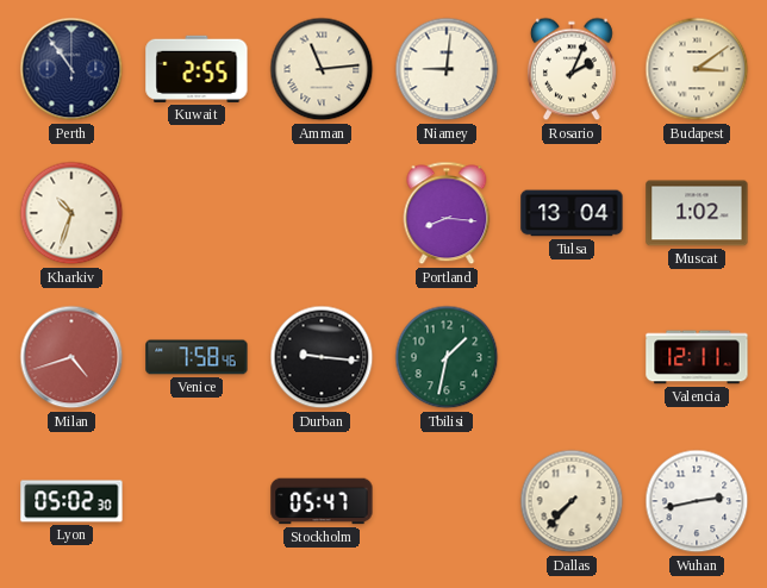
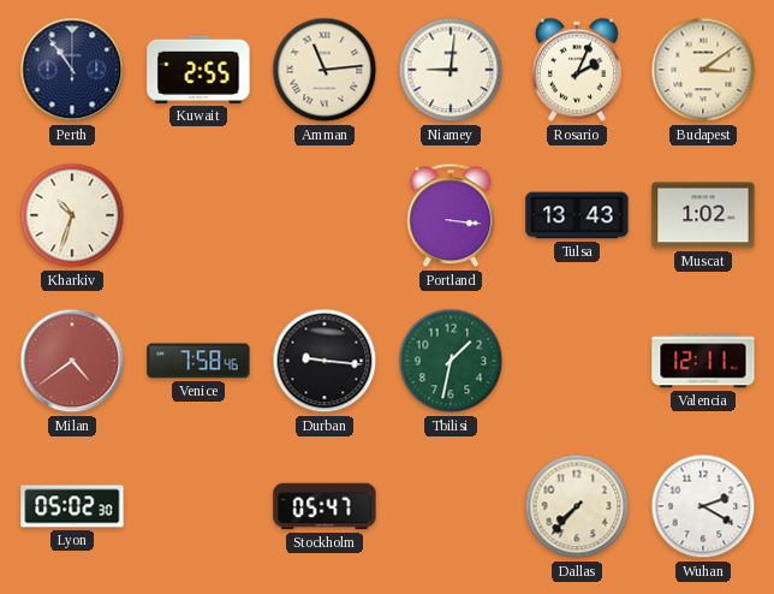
Portland: 8:16 -> 3:16 (451, 215)
Tulsa: 13:04 -> 13:43 (577, 215)
Milan: 4:42 -> 4:39 (72, 361)
Wuhan: 2:43 -> 2:20 (703, 506)
